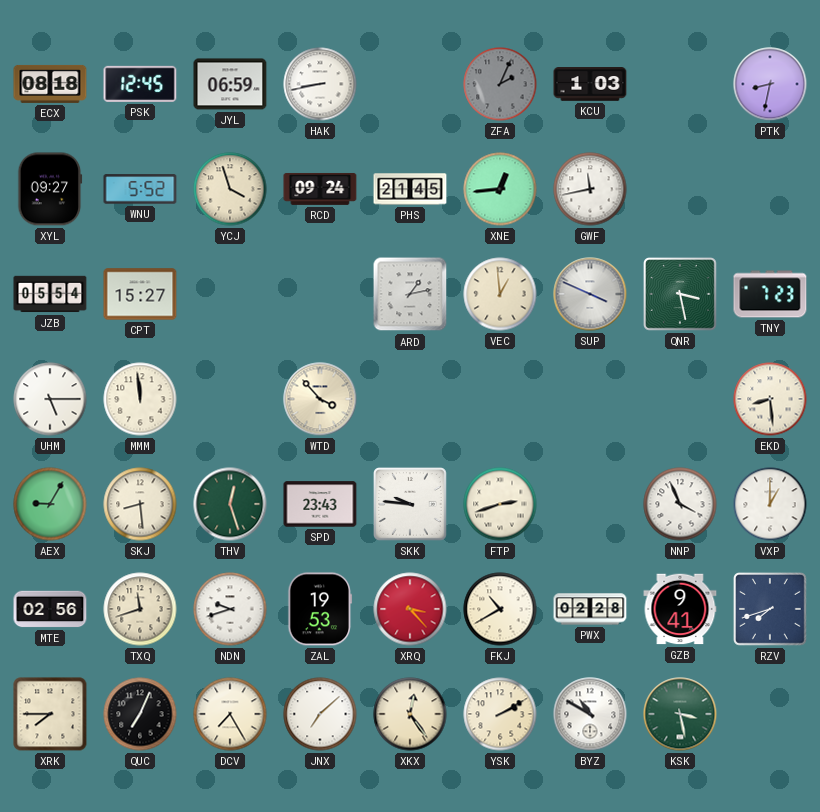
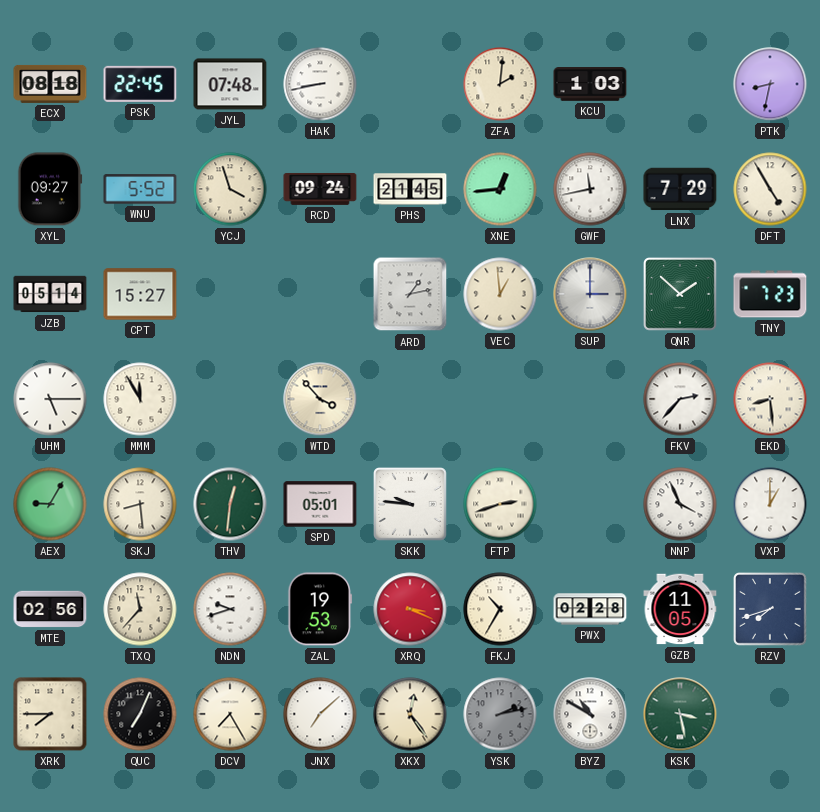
PSK: 12:45 -> 22:45 (140, 84)
JYL: 06:59 -> 07:48 (230, 84)
ZFA: 2:04 -> 2:01 (500, 84)
ZFA dial: grey -> cream (500, 84)
LNX: none -> 7:29 (680, 189)
DFT: none -> 4:55 (770, 189)
JZB: 05:54 -> 05:14 (50, 294)
SUP: 3:49 -> 3:00 (590, 294)
QNR: 3:28 -> 1:52 (681, 295)
MMM: 11:59 -> 11:55 (140, 399)
FKV: none -> 2:37 (680, 399)
THV: 12:27 -> 12:31 (230, 504)
SPD: 23:43 -> 05:01 (320, 504)
TXQ: 11:42 -> 11:37 (140, 609)
XRQ: 3:23 -> 3:19 (410, 609)
FKJ: 10:40 -> 10:35 (500, 609)
GZB: 9:41 -> 11:05 (680, 609)
YSK: 2:10 -> 2:13 (500, 714)
YSK dial: cream -> grey (500, 714)
